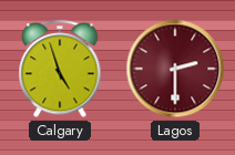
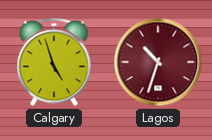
Lagos: 2:30 -> 10:33 (158, 62)
